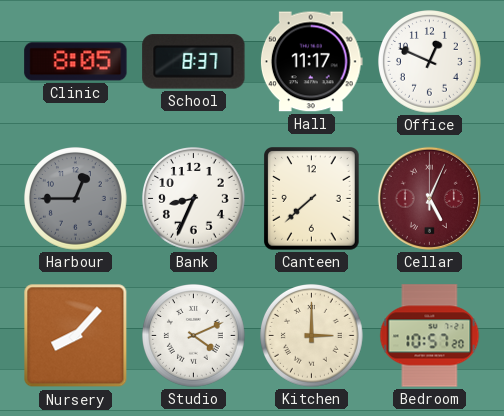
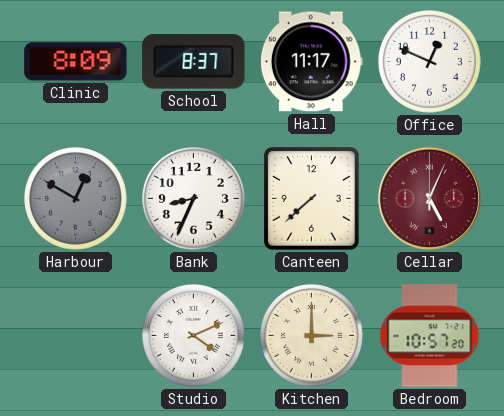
Clinic: 8:05 -> 8:09 (76, 62)
Harbour: 12:45 -> 12:50 (76, 199)
Nursery: 8:07 -> none (76, 336)
